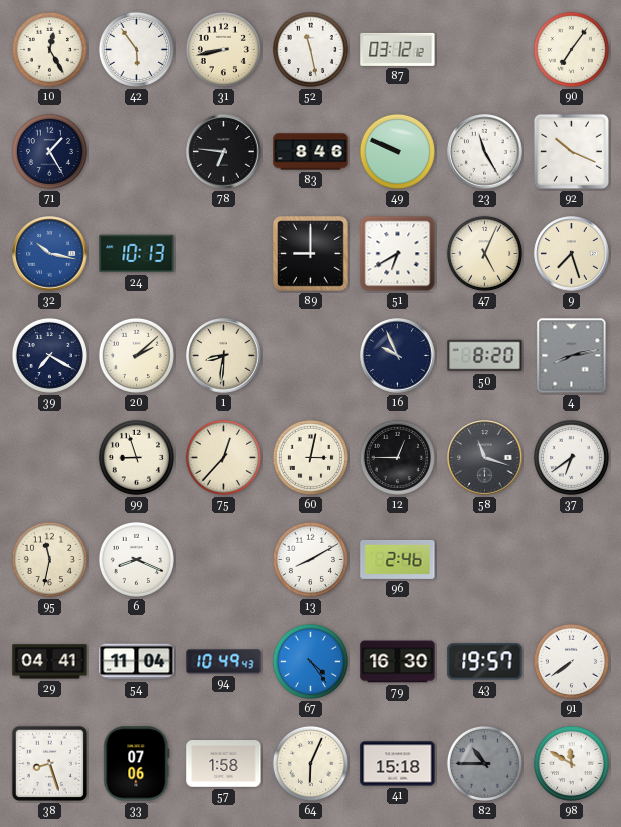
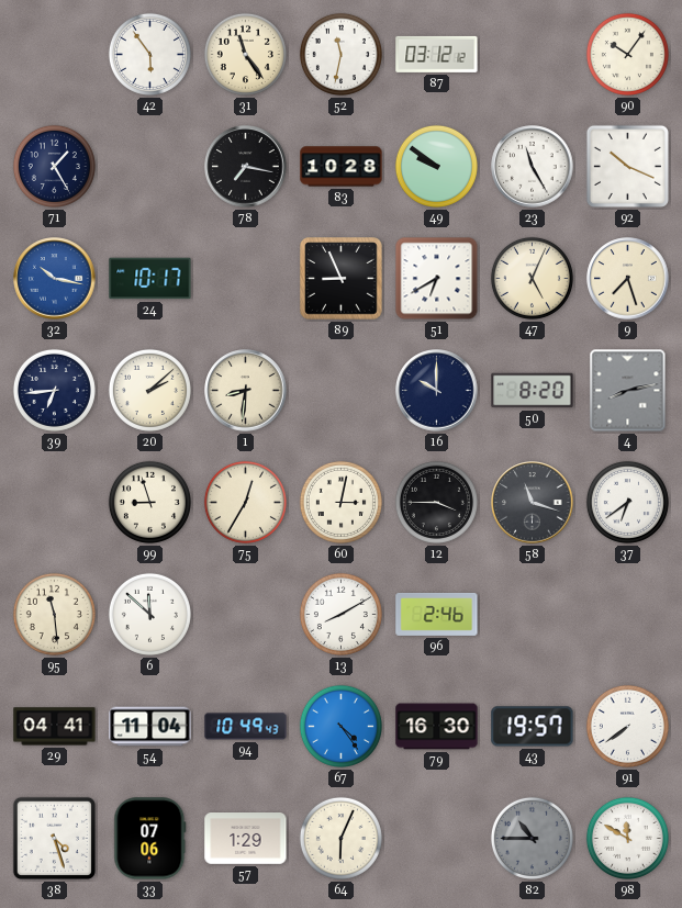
10: 12:25 -> none (49, 49)
31: 8:43 -> 11:24 (245, 54)
52: 11:28 -> 11:32 (340, 54)
90: 7:06 -> 10:06 (627, 54)
78: 6:46 -> 7:17 (246, 167)
83: 8:46 -> 10:28 (342, 167)
49: 9:49 -> 9:51 (436, 166)
24: 10:13 -> 10:17 (150, 279)
89: 9:00 -> 8:56 (342, 279)
39: 7:20 -> 6:44 (54, 390)
16: 9:56 -> 10:00 (437, 391)
75: 12:37 -> 12:35 (245, 502)
12: 12:45 -> 3:45 (436, 502)
95: 11:32 -> 11:29 (54, 614)
6: 8:19 -> 11:52 (149, 614)
38: 8:27 -> 4:27 (54, 838)
57: 1:58 -> 1:29 (246, 839)
41: 15:18 -> none (398, 764)
